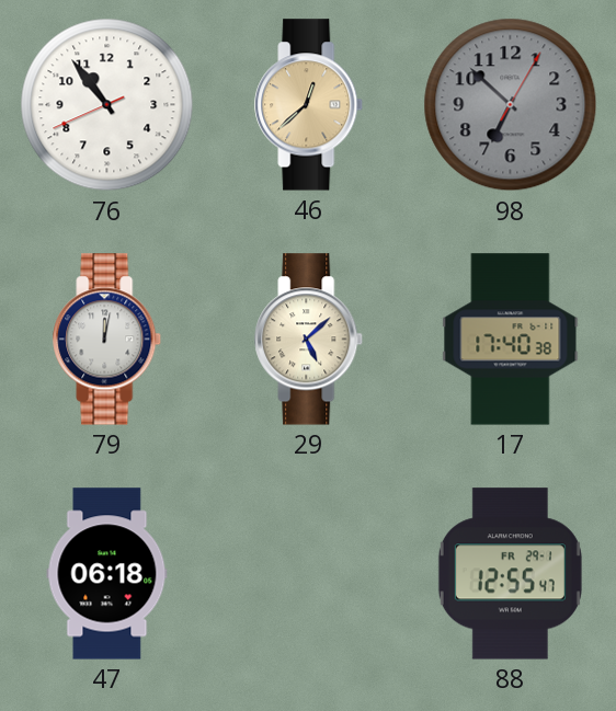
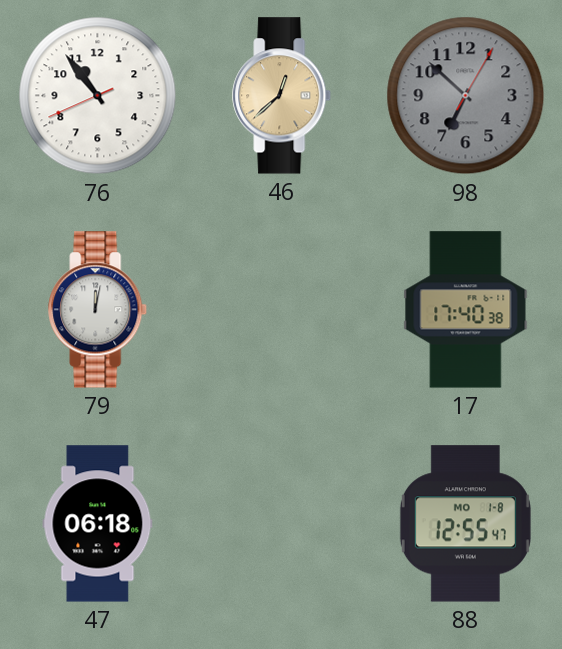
29: 5:08 -> none (309, 340)
88 date: FR 29-1 -> MO 1-8 (465, 524)
